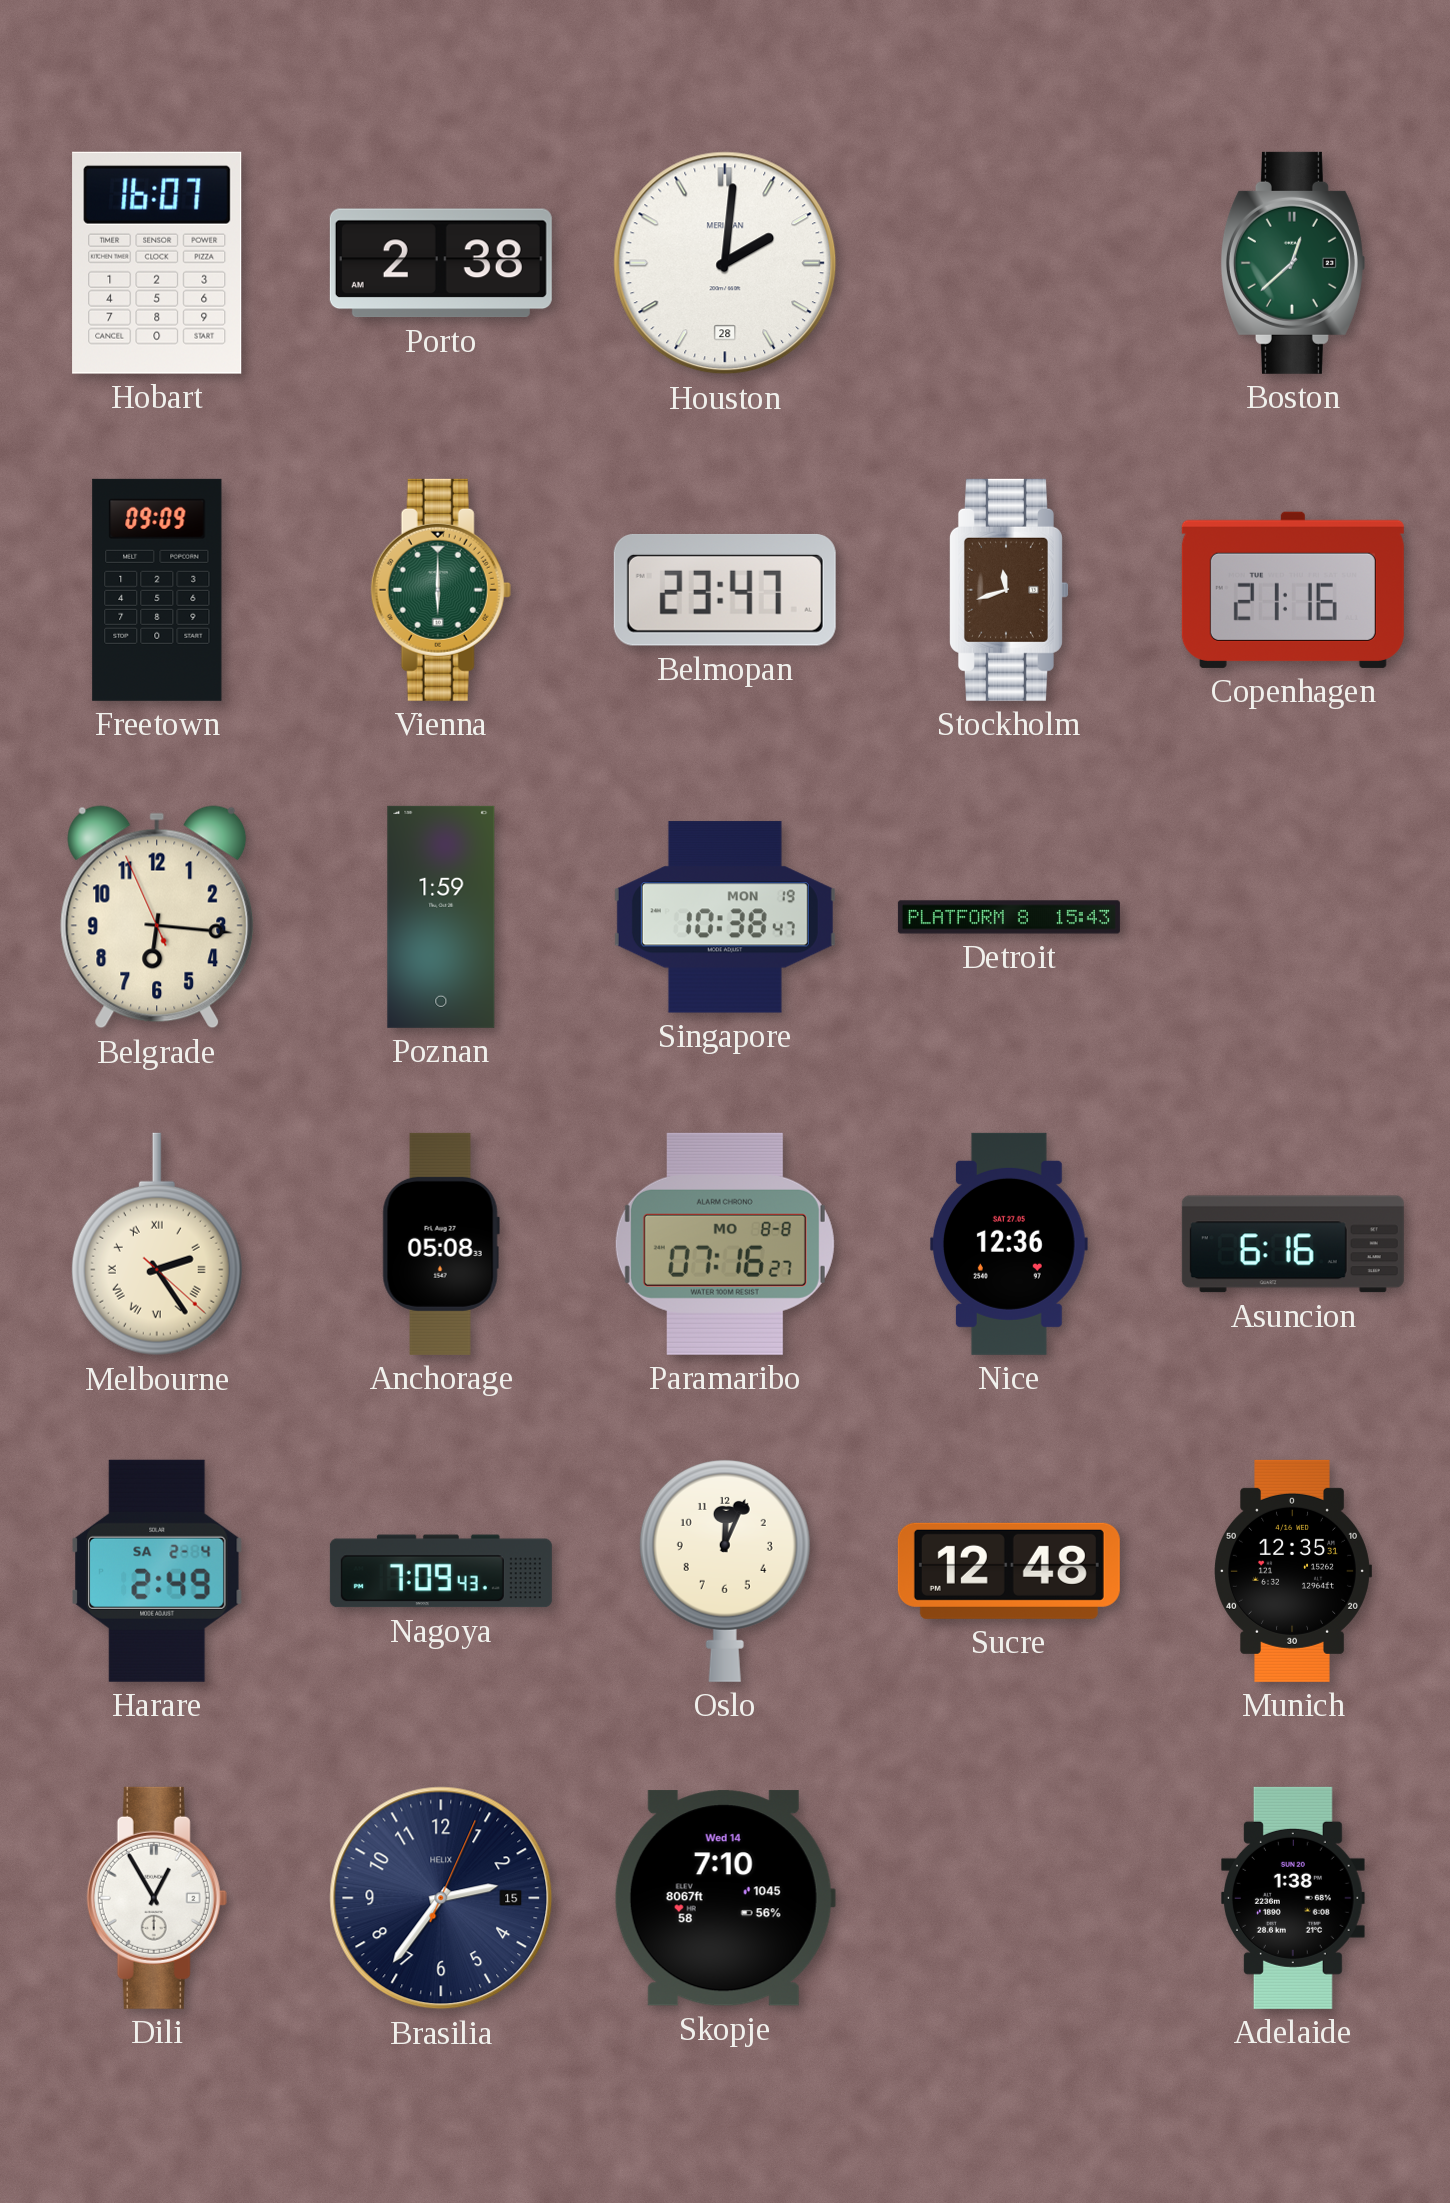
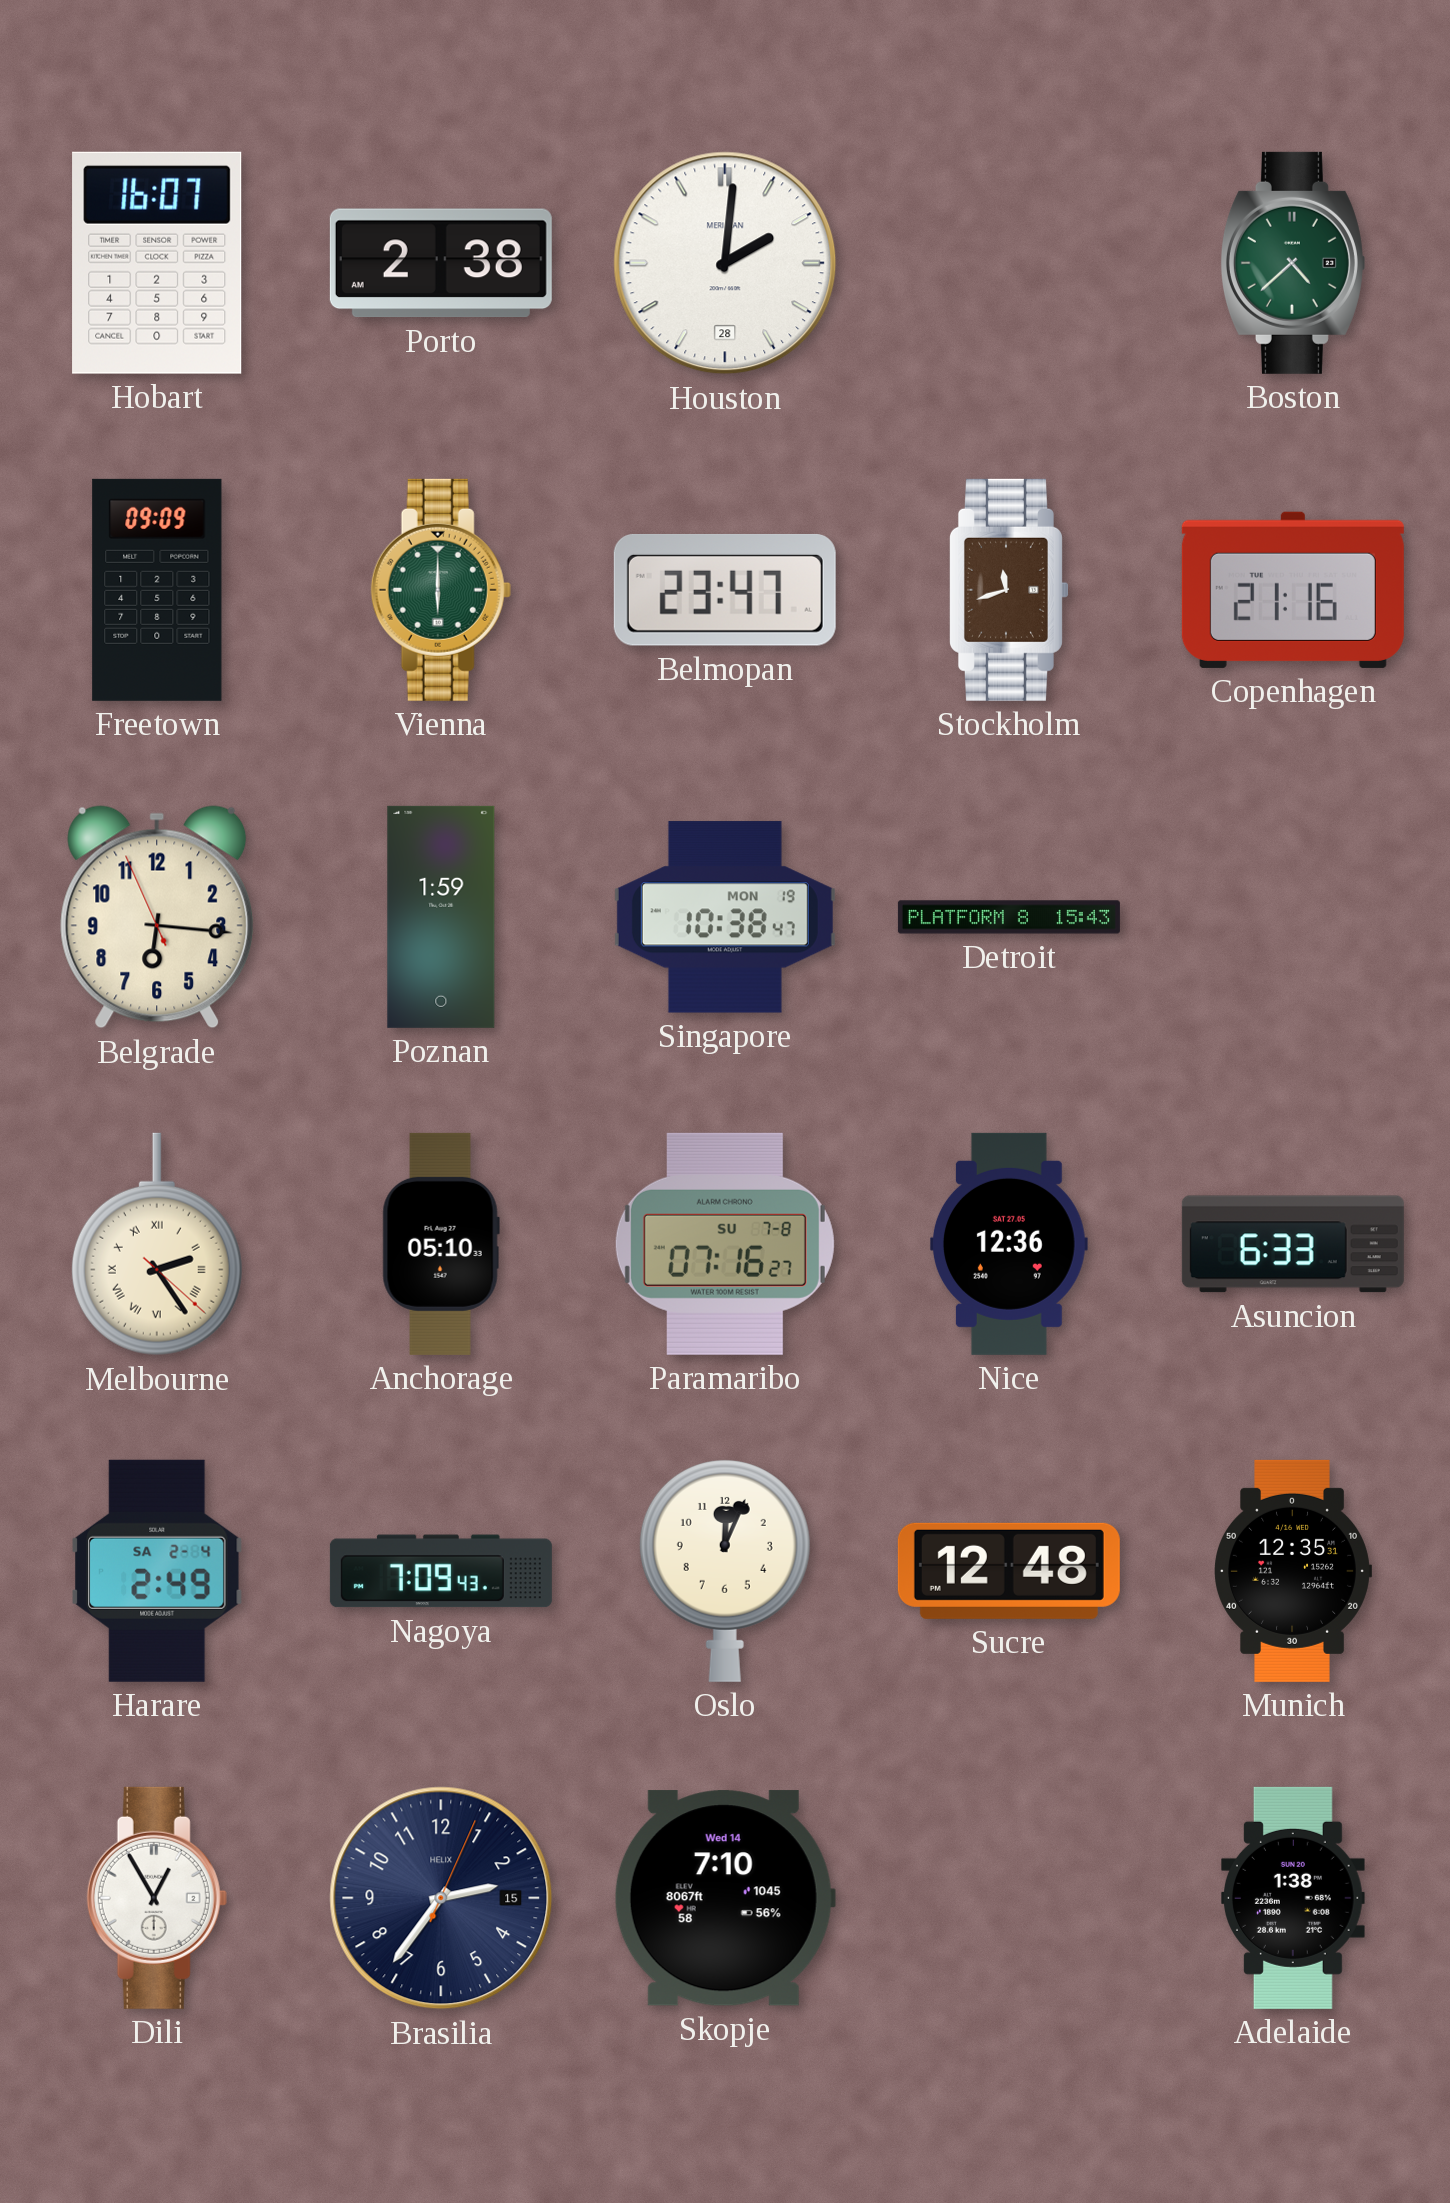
Boston: 12:38 -> 4:38 (1292, 263)
Anchorage: 05:08 -> 05:10 (441, 1244)
Paramaribo date: MO 8-8 -> SU 7-8 (725, 1244)
Asuncion: 6:16 -> 6:33 (1293, 1244)
